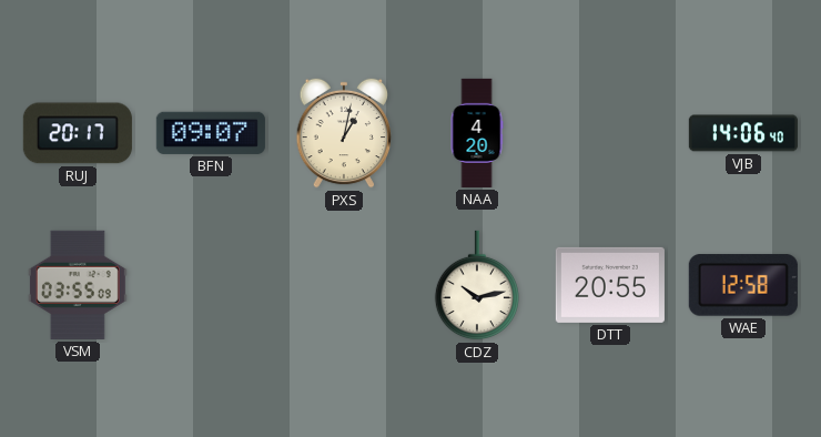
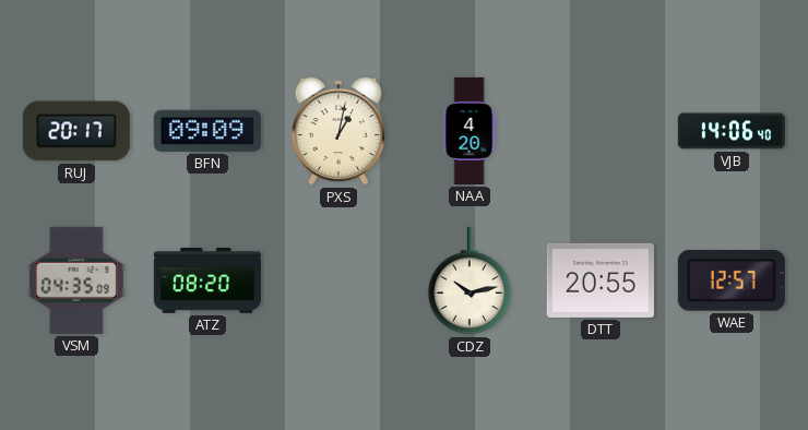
BFN: 09:07 -> 09:09 (207, 131)
VSM: 03:55 -> 04:35 (76, 280)
ATZ: none -> 08:20 (207, 282)
WAE: 12:58 -> 12:57 (732, 280)
